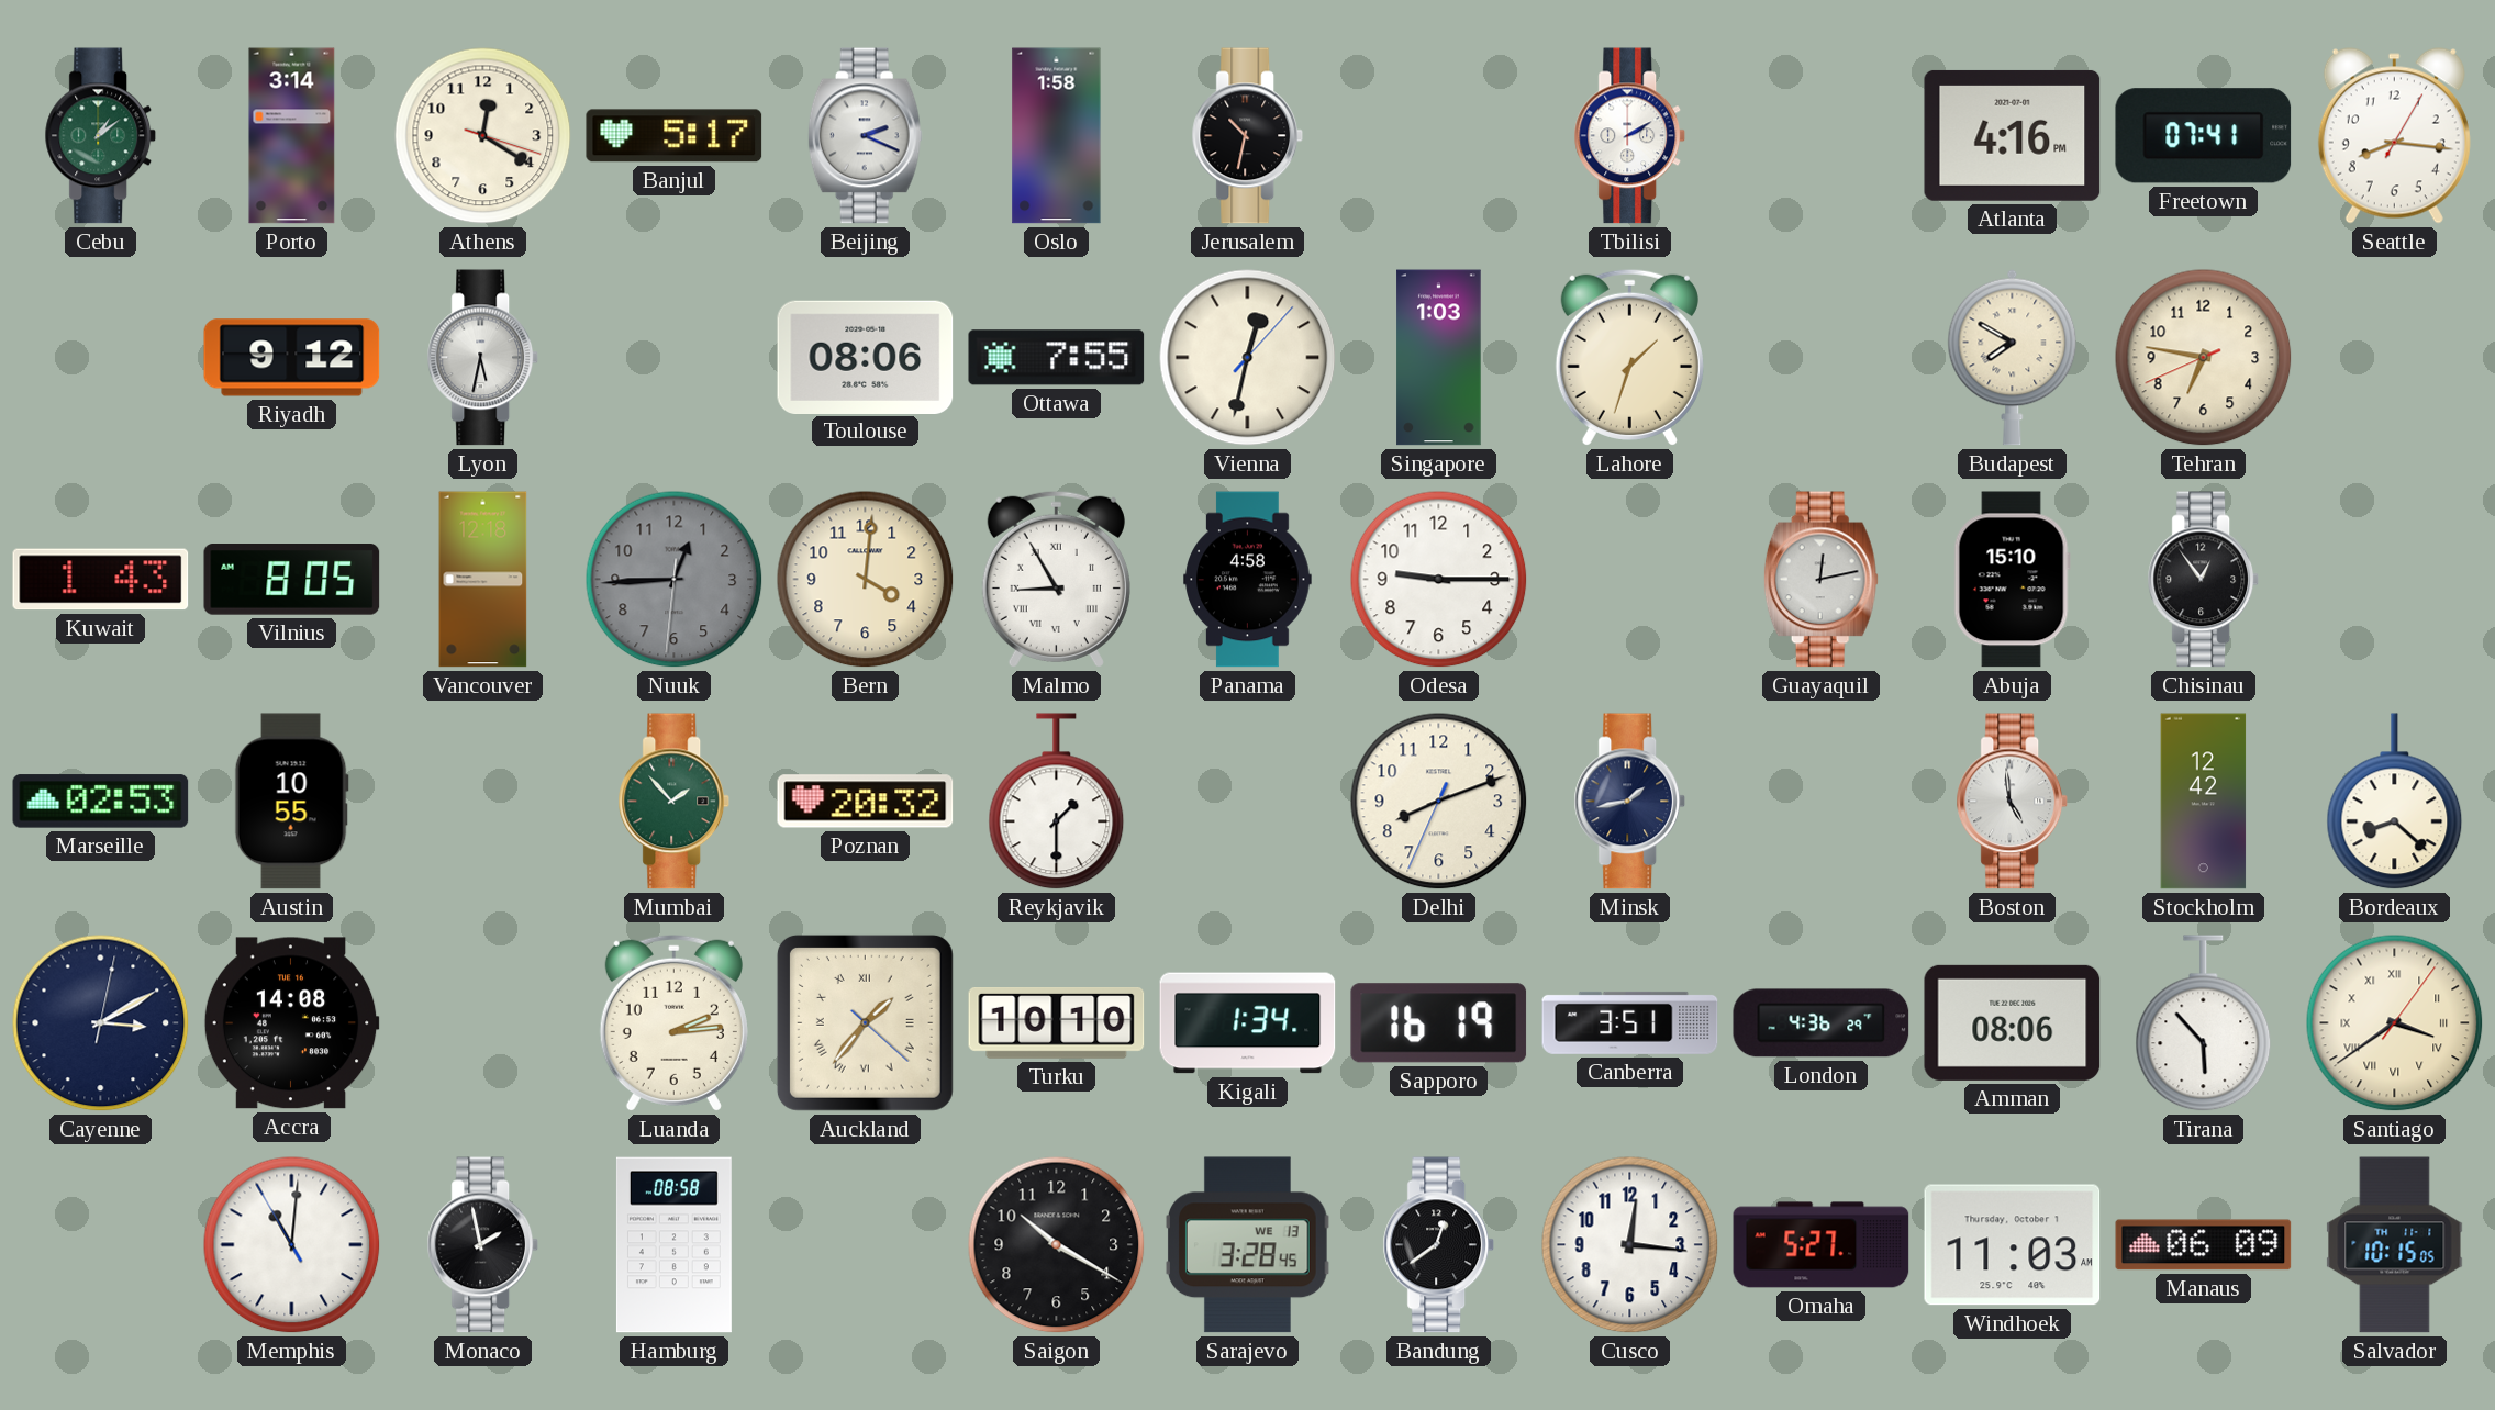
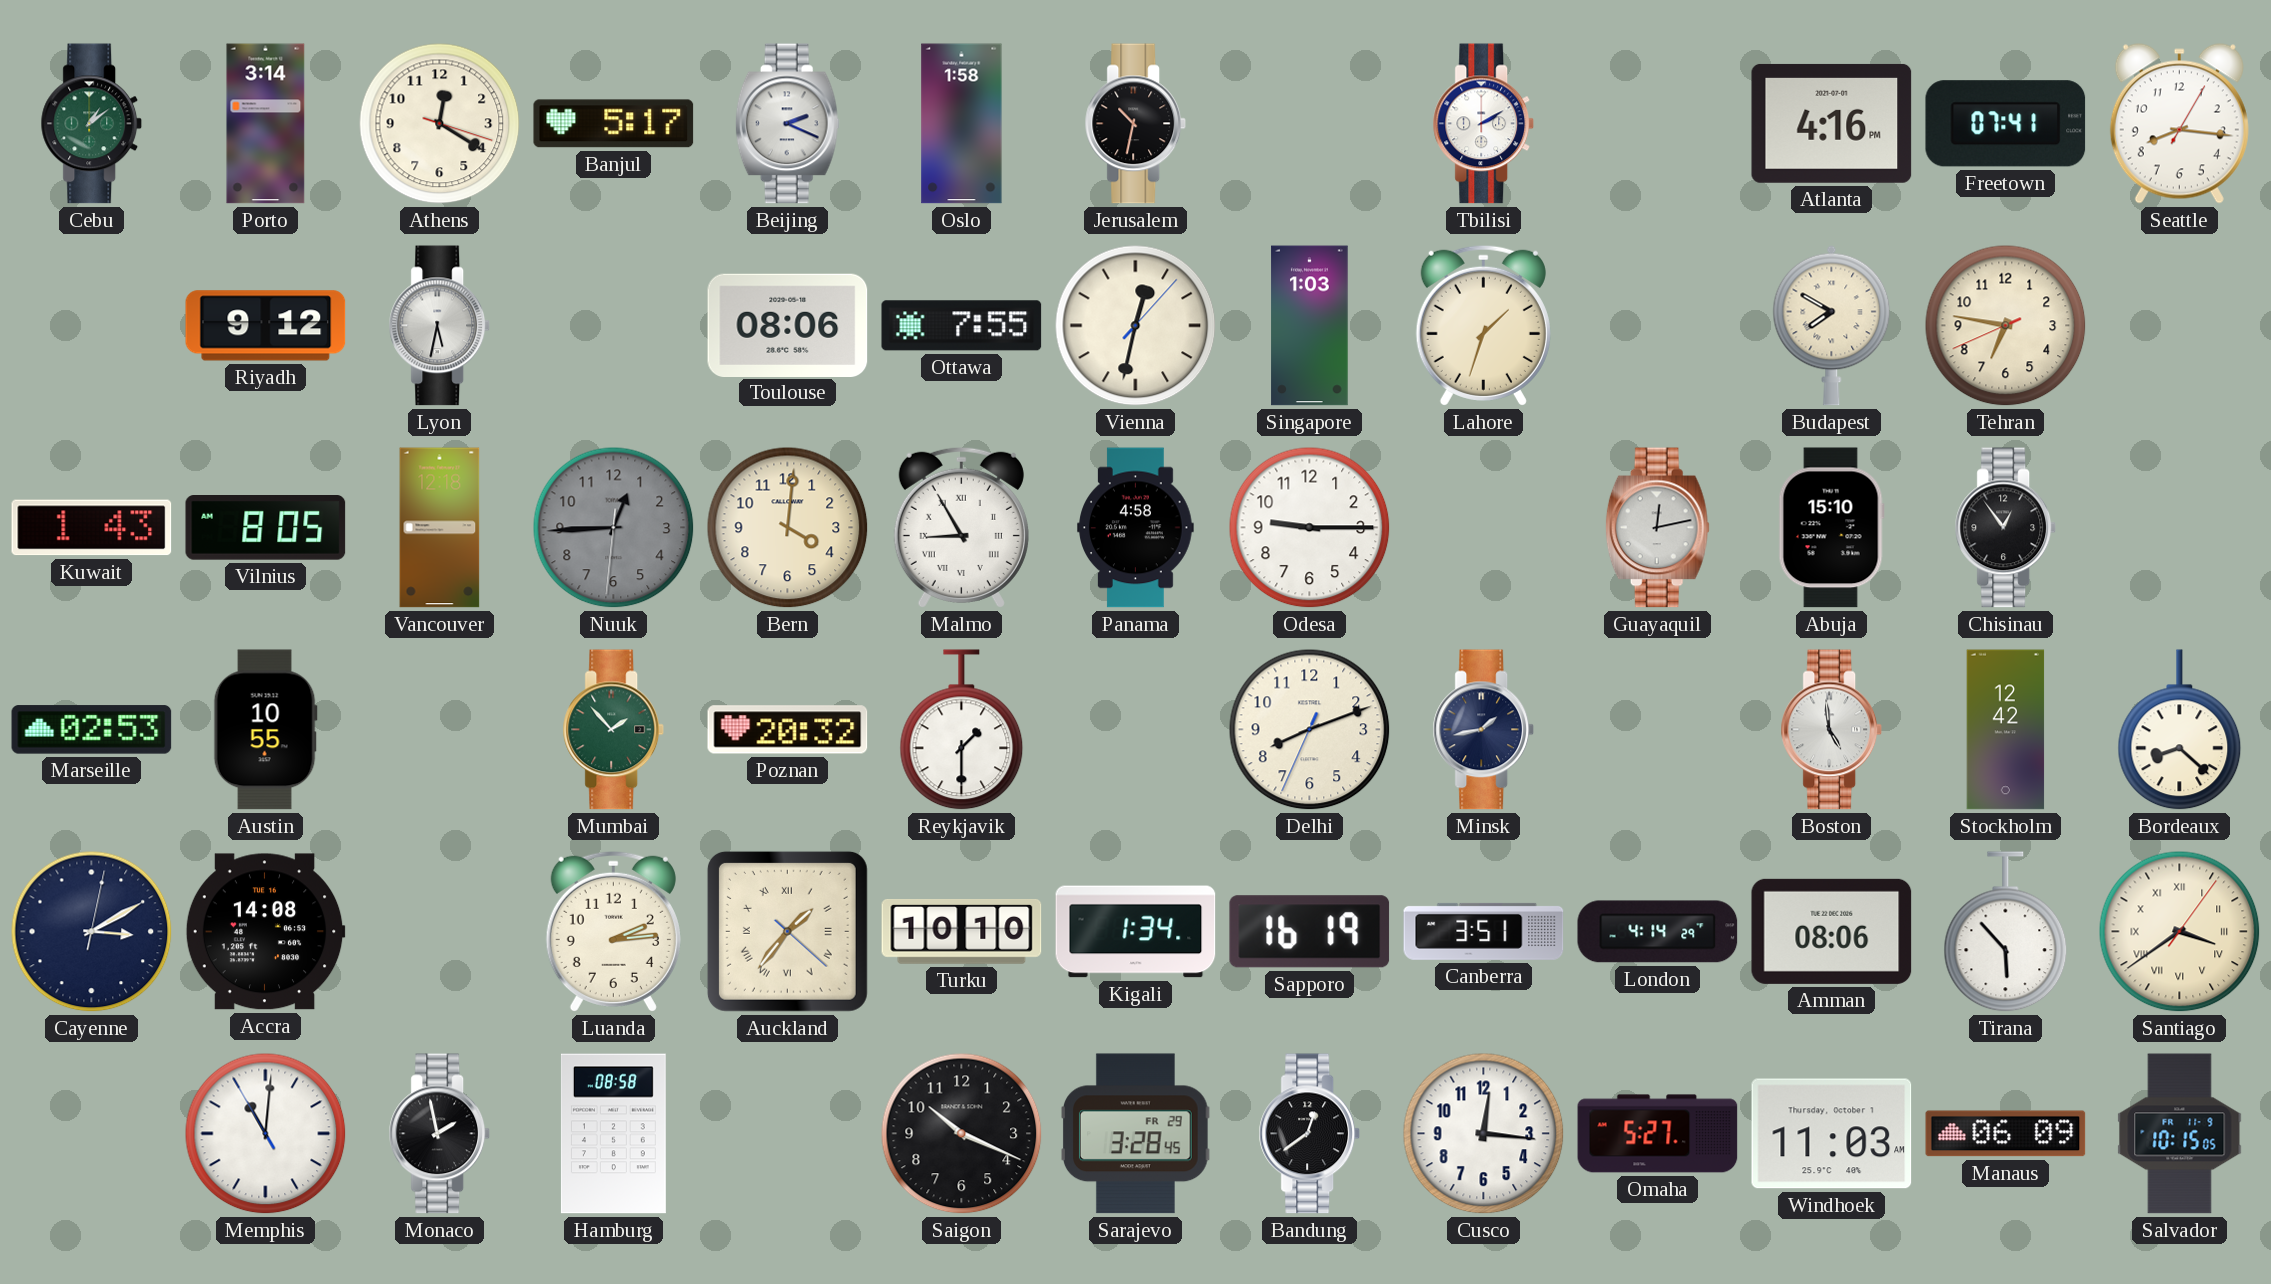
London: 4:36 -> 4:14 (1658, 932)
Saigon: 10:20 -> 10:19 (962, 1134)
Sarajevo date: WE 13 -> FR 29 (1136, 1134)
Salvador date: TH 11-1 -> FR 11-9 (2180, 1134)
